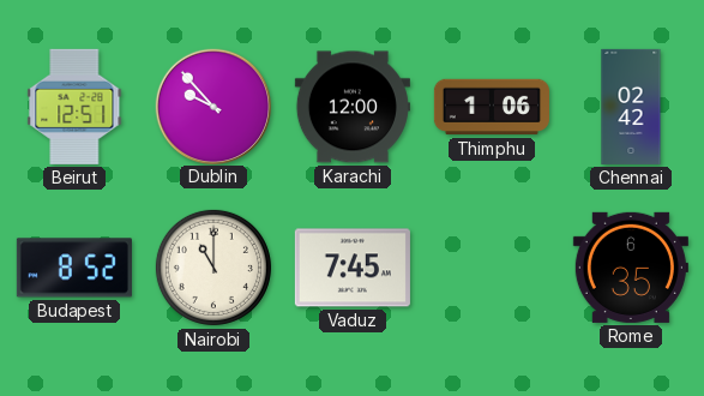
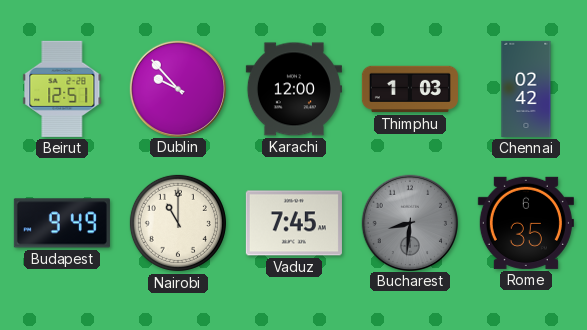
Thimphu: 1:06 -> 1:03 (410, 89)
Budapest: 8:52 -> 9:49 (62, 223)
Bucharest: none -> 8:31 (409, 222)
